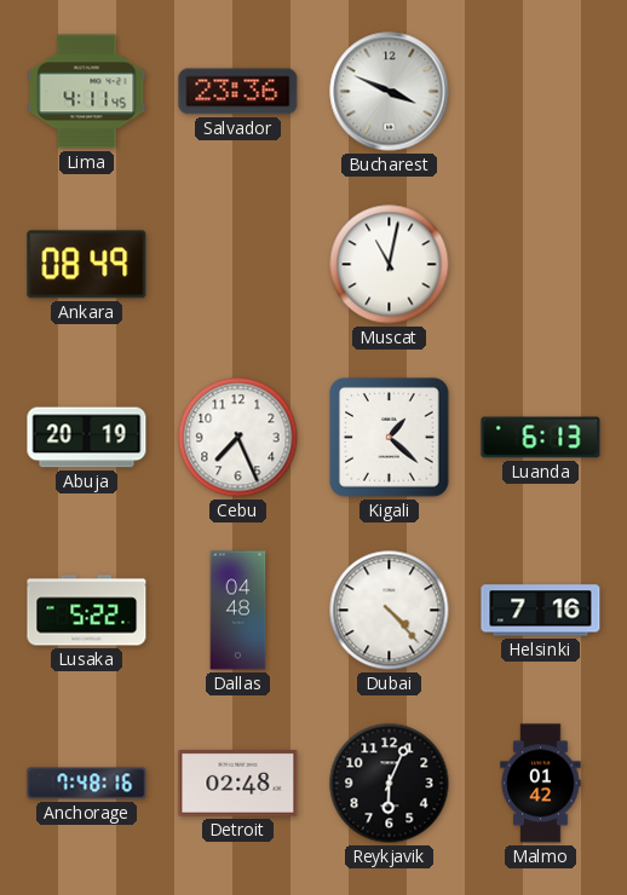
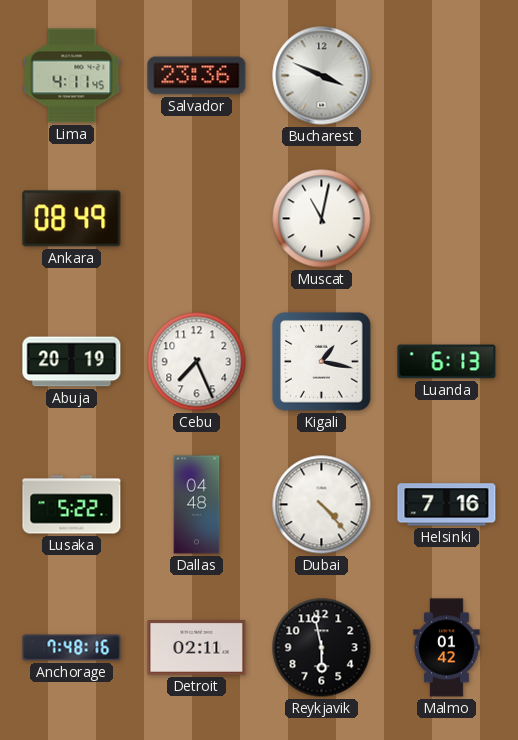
Kigali: 1:22 -> 1:17 (322, 362)
Detroit: 02:48 -> 02:11 (197, 648)
Reykjavik: 6:04 -> 5:58 (322, 648)
